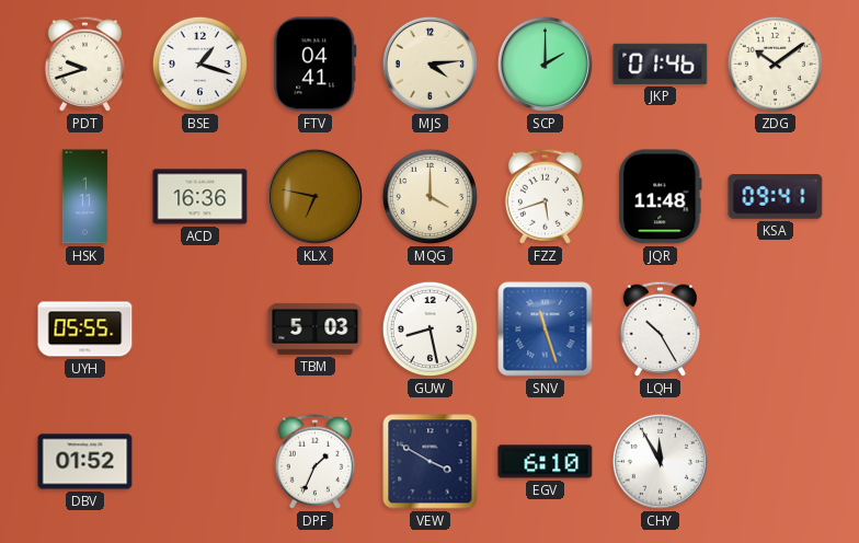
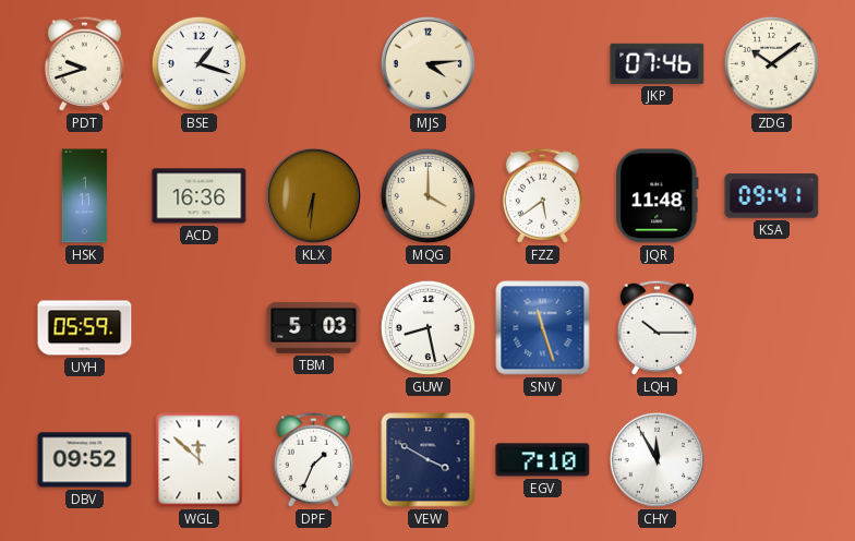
FTV: 04:41 -> none (316, 65)
SCP: 2:00 -> none (545, 63)
JKP: 01:46 -> 07:46 (658, 63)
KLX: 6:47 -> 6:31 (313, 195)
FZZ: 5:42 -> 5:39 (542, 195)
UYH: 05:55 -> 05:59 (85, 328)
LQH: 10:25 -> 10:15 (657, 327)
DBV: 01:52 -> 09:52 (85, 460)
WGL: none -> 11:52 (200, 460)
EGV: 6:10 -> 7:10 (543, 460)
